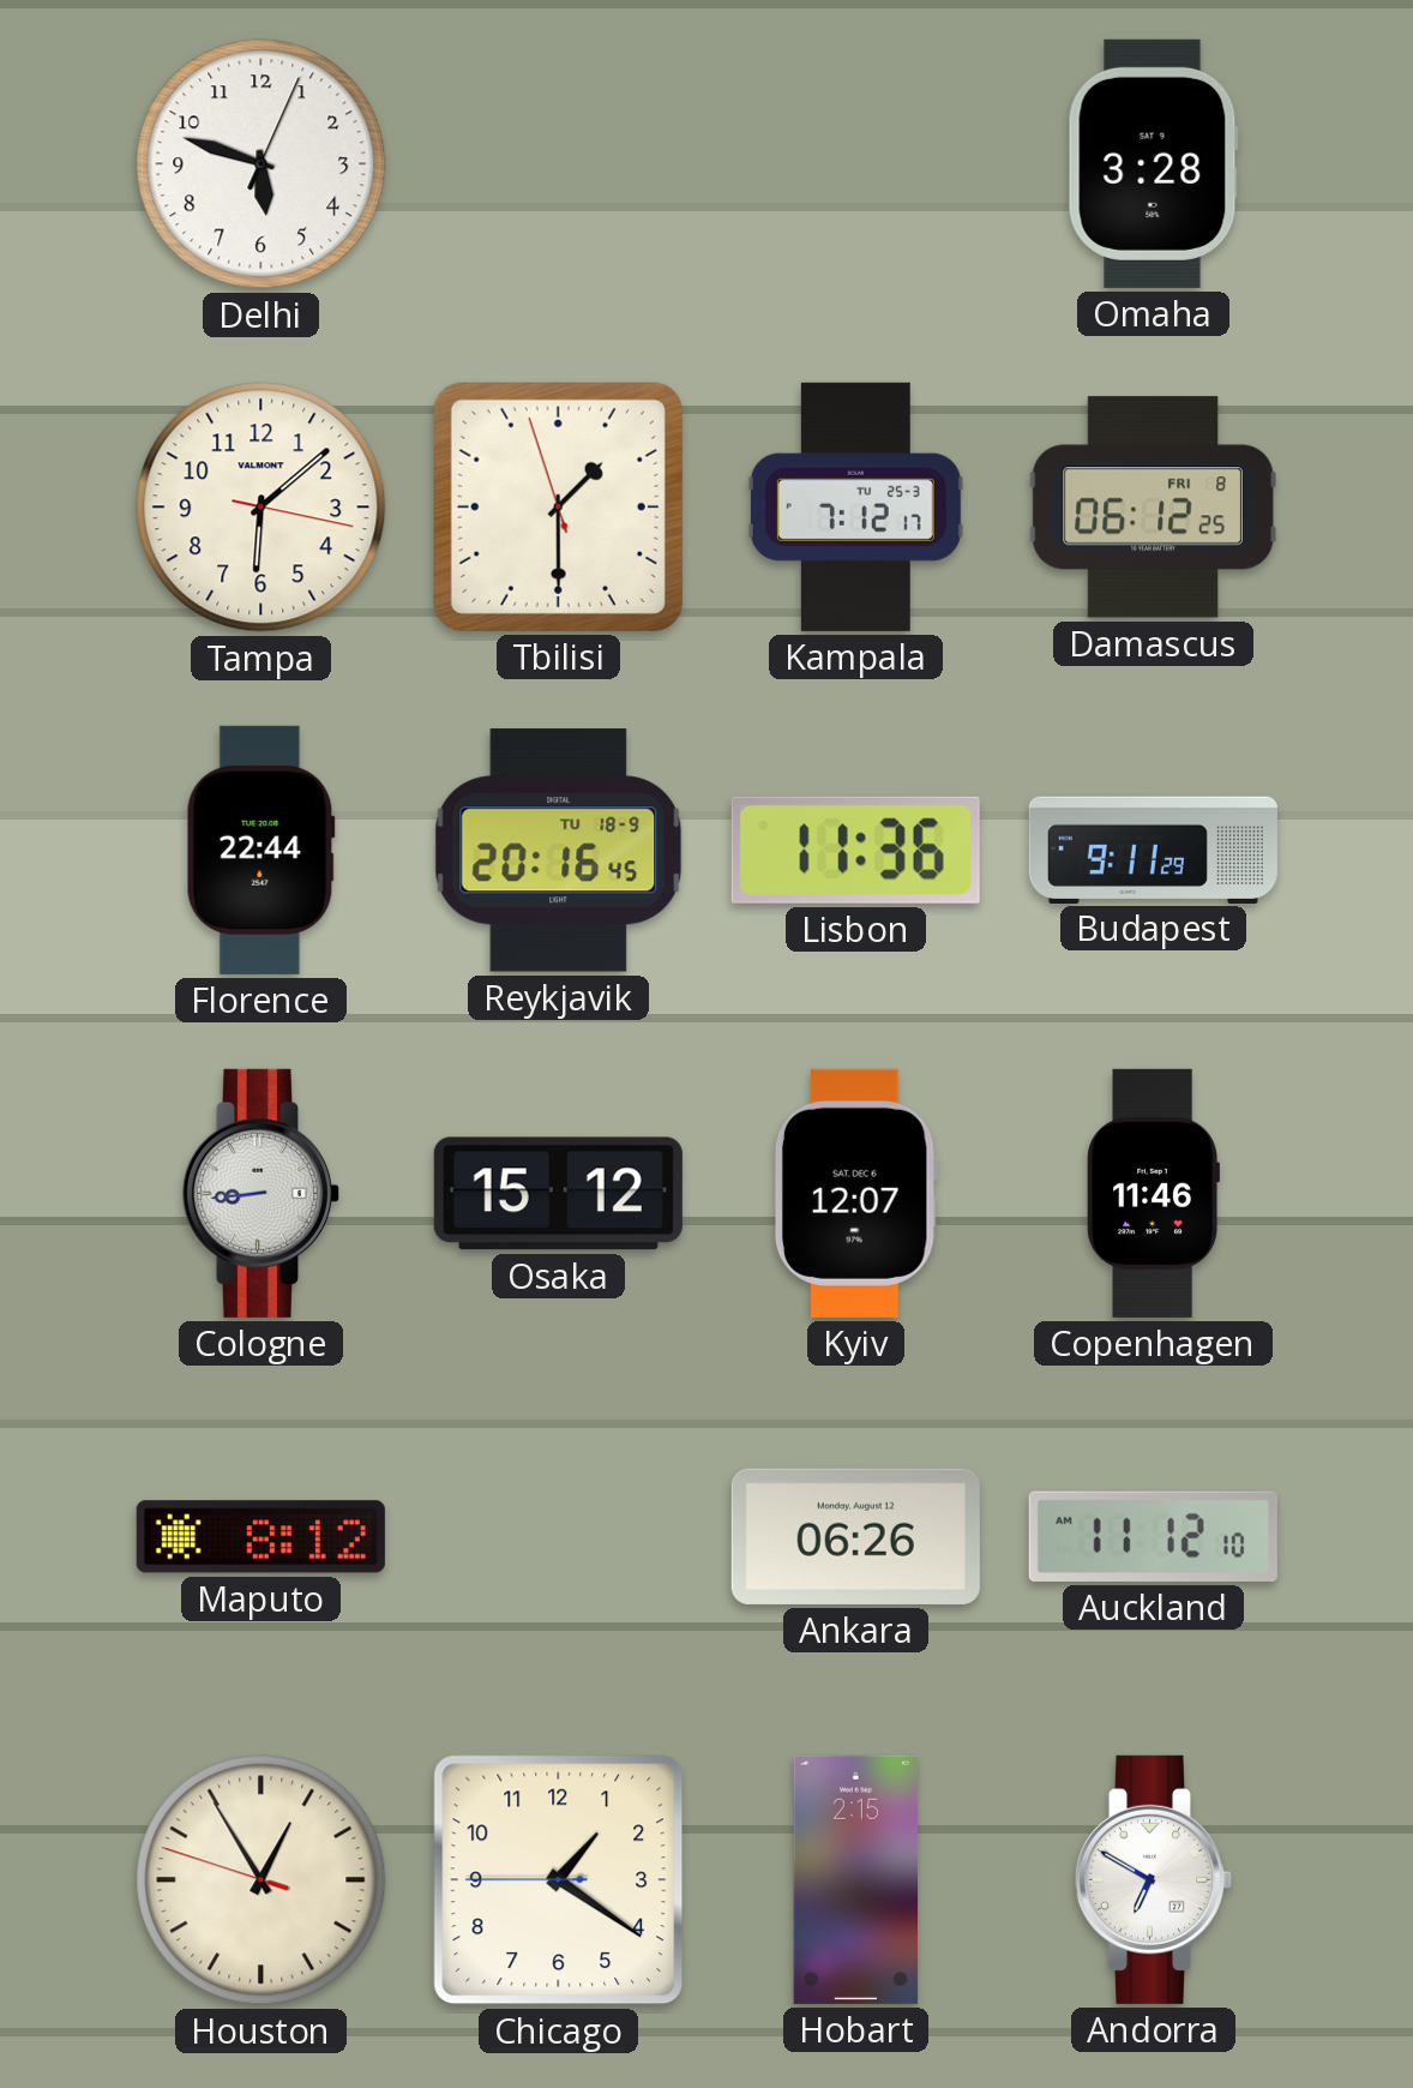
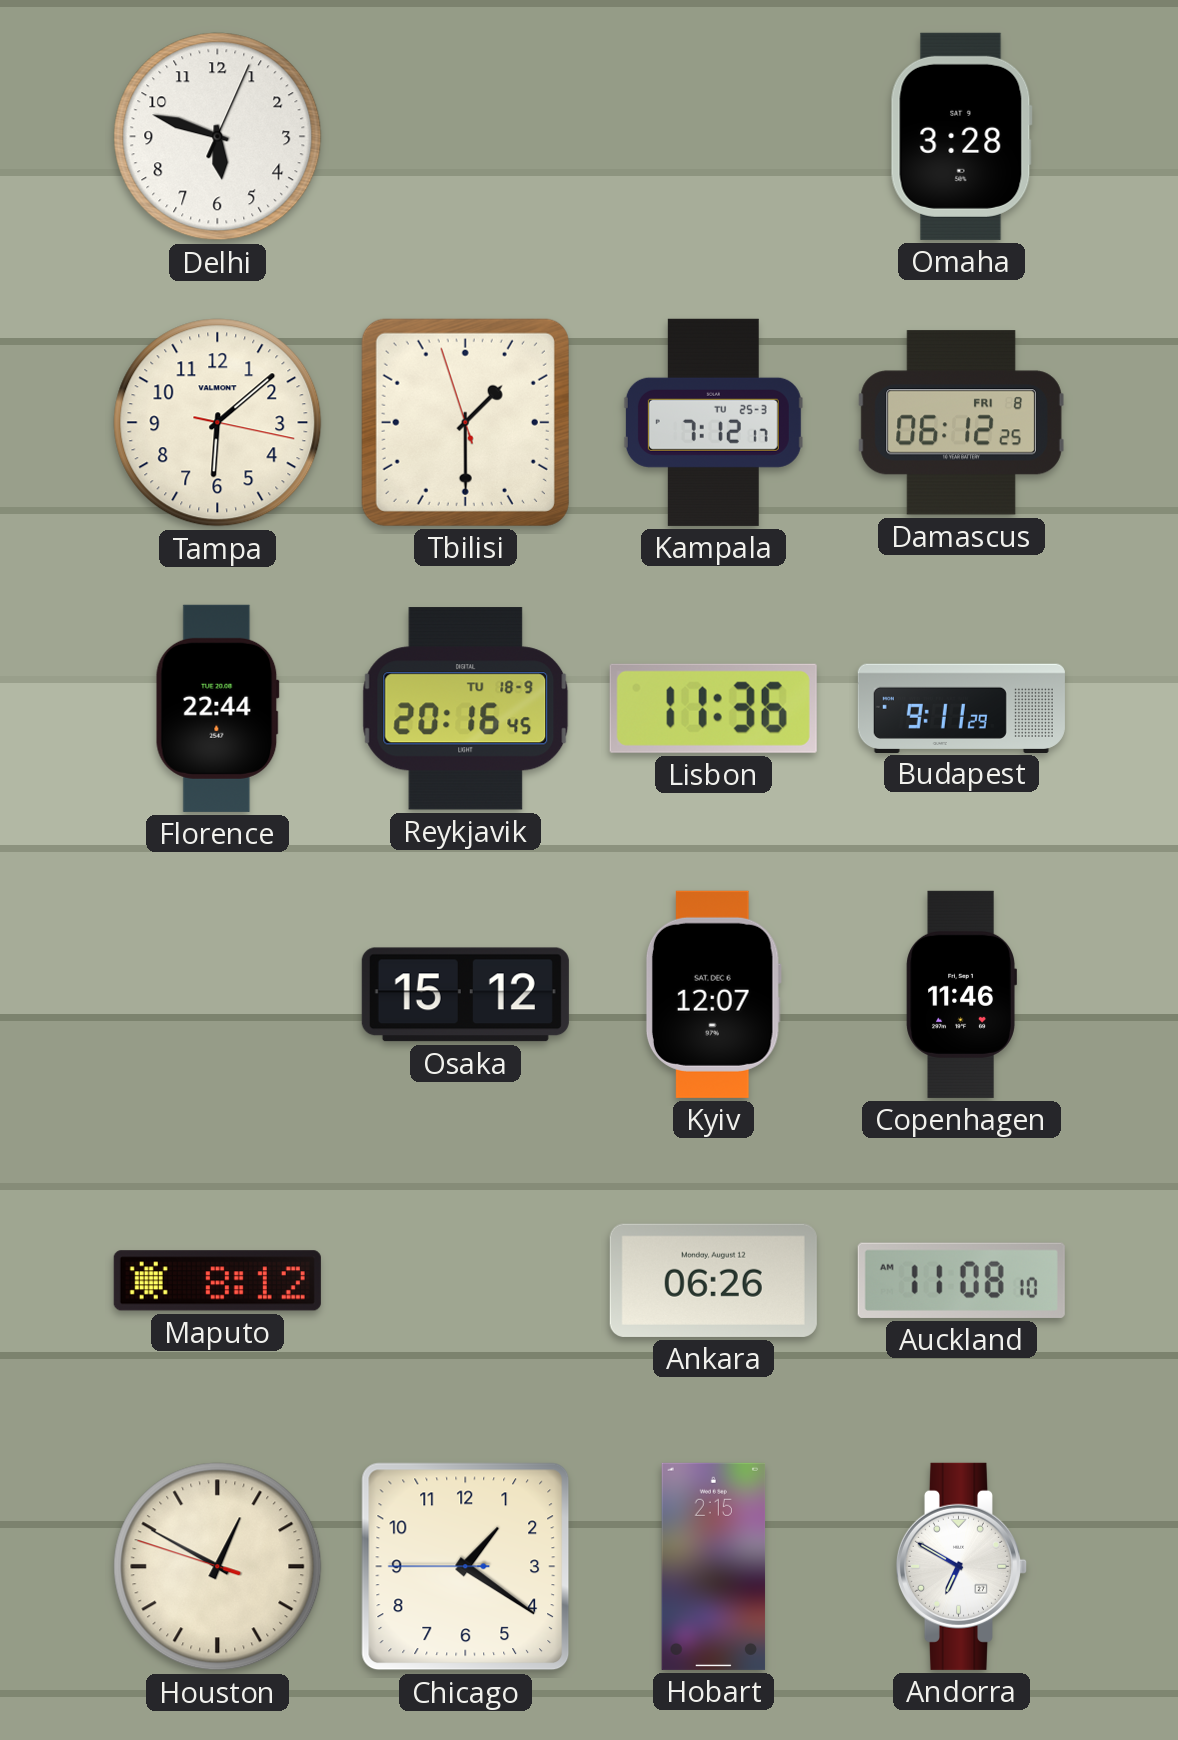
Cologne: 8:44 -> none (260, 1193)
Auckland: 11:12 -> 11:08 (961, 1280)
Houston: 12:54 -> 12:49 (218, 1567)
